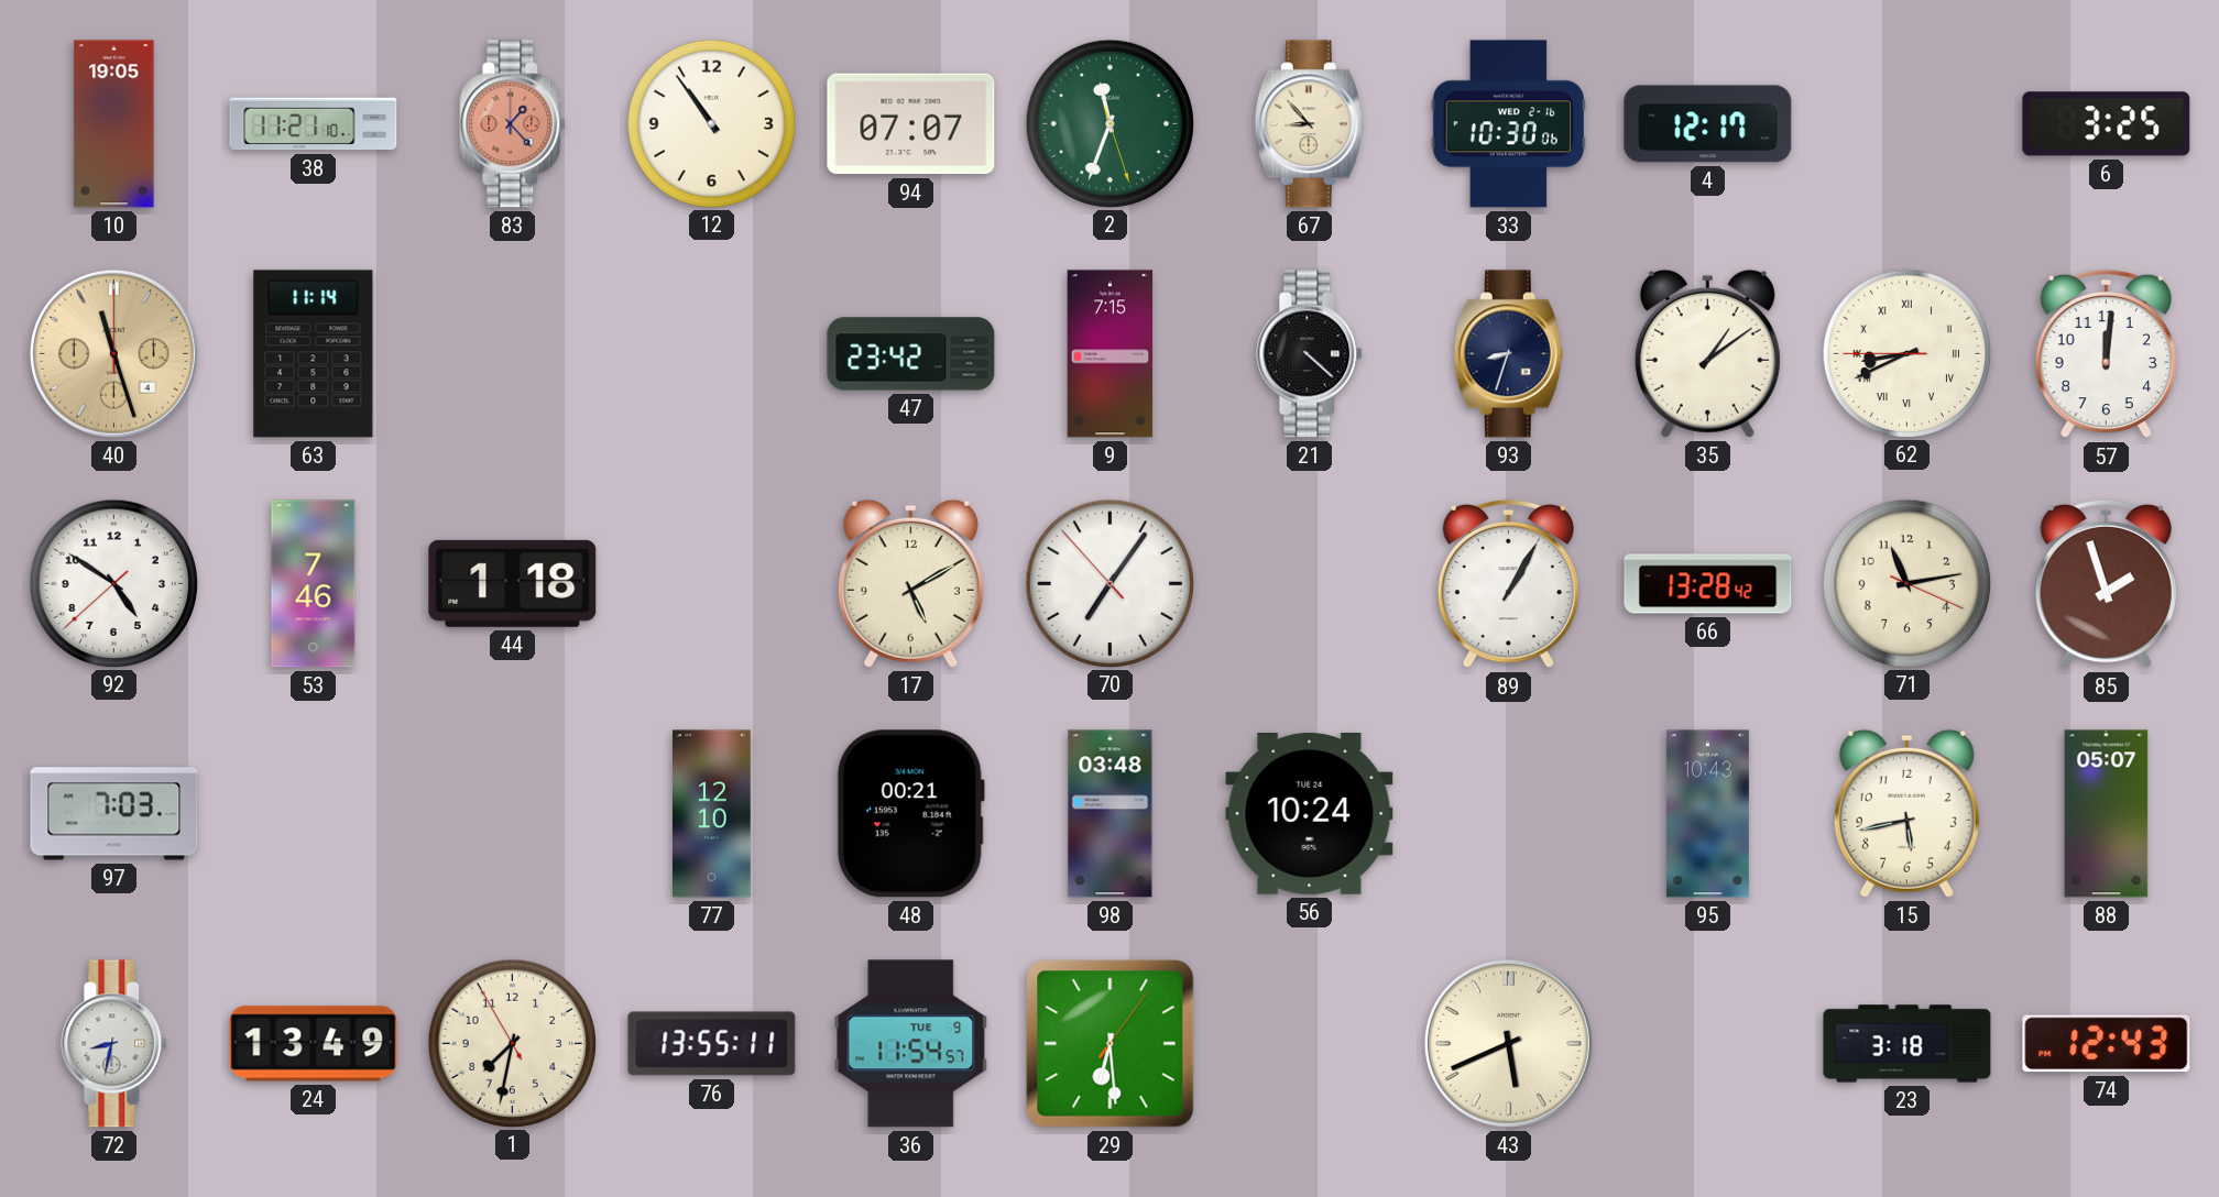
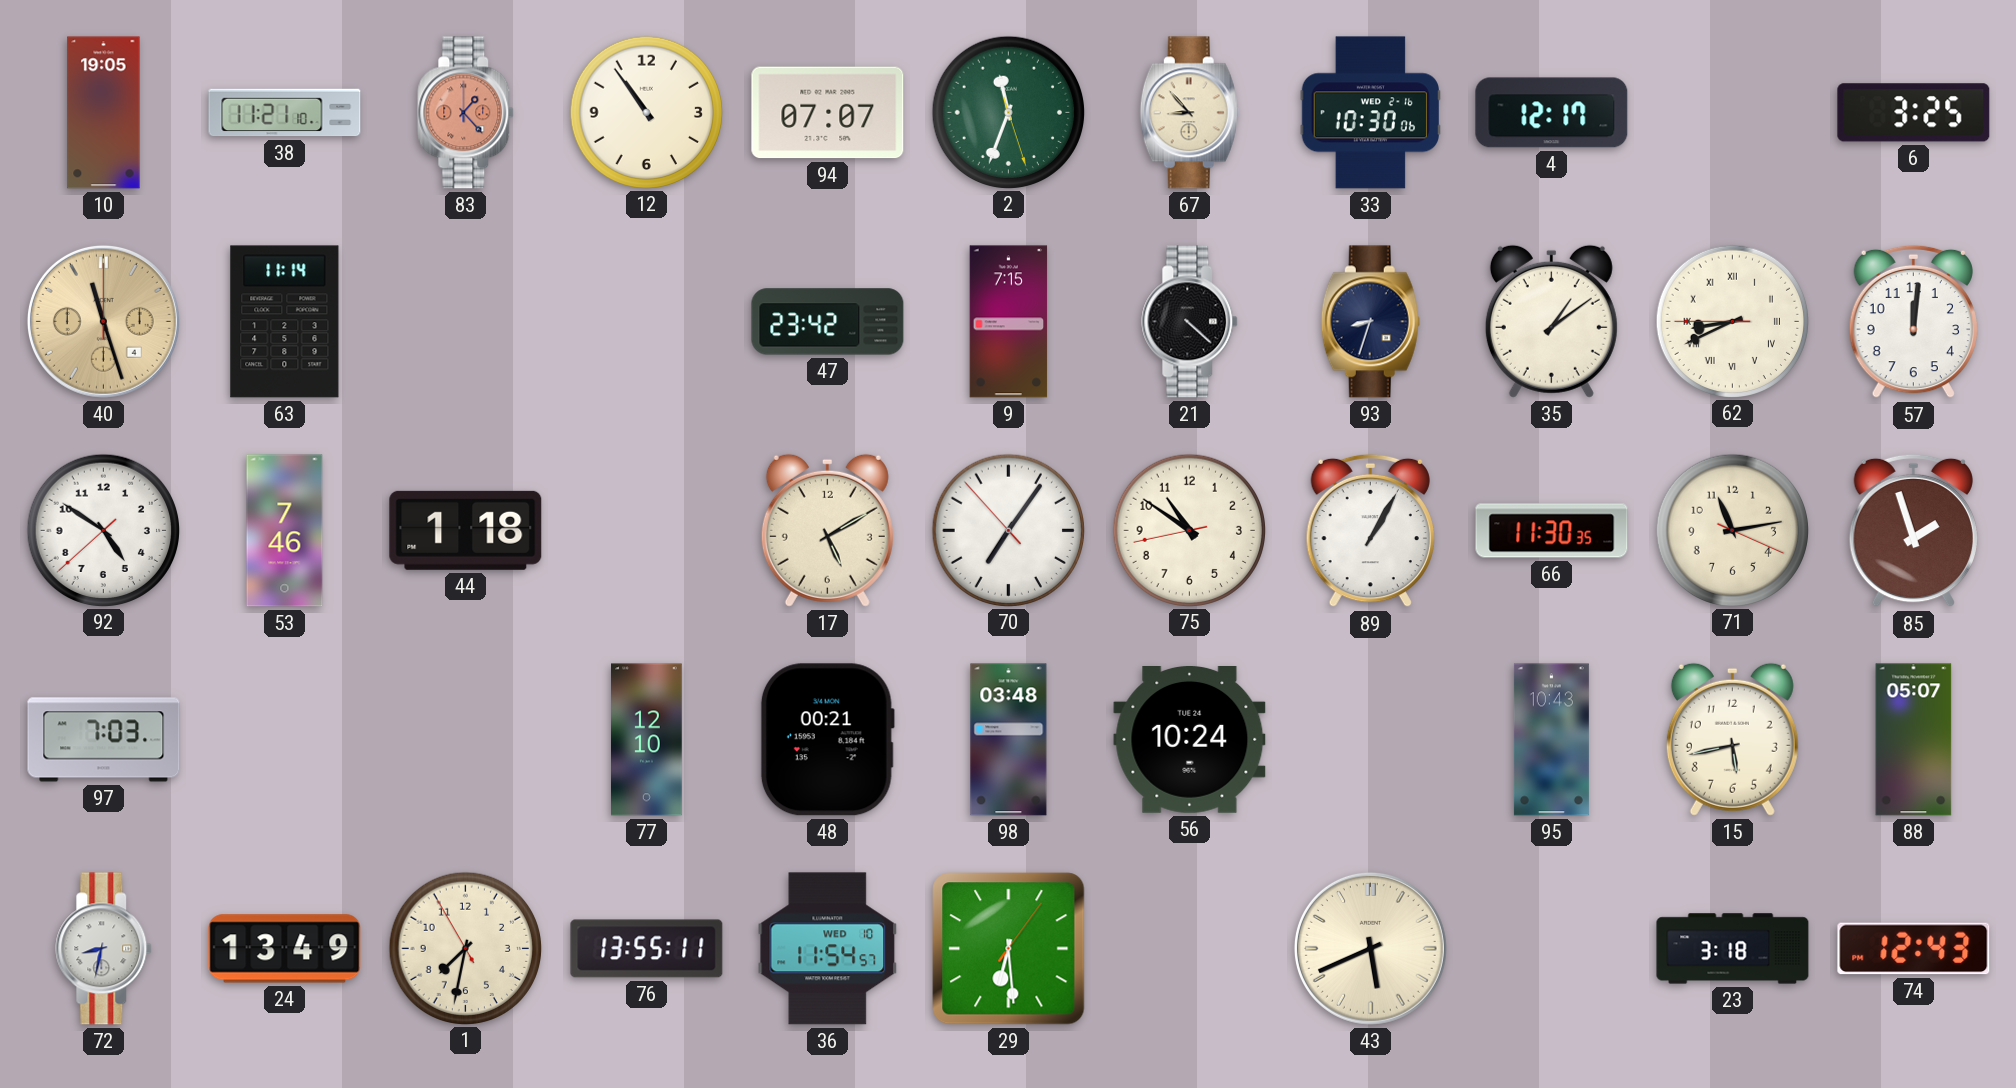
75: none -> 10:50 (1189, 530)
66: 13:28 -> 11:30 (1552, 531)
36 date: TUE 9 -> WED 10 (828, 949)
